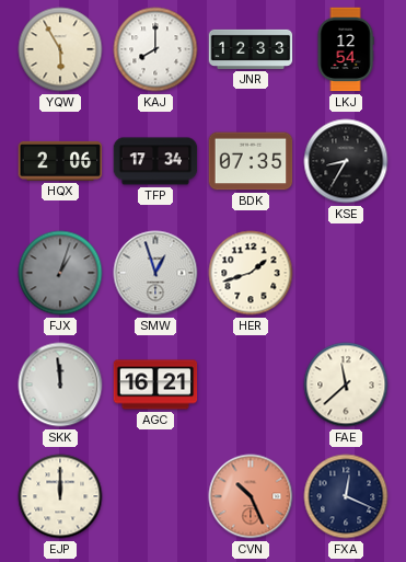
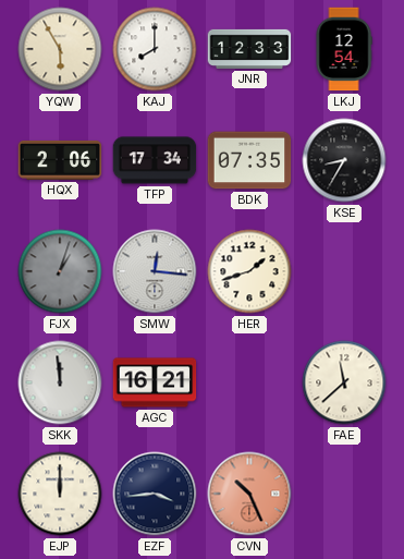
SMW: 12:57 -> 12:16 (155, 271)
EZF: none -> 3:44 (155, 494)
FXA: 12:19 -> none (346, 496)
